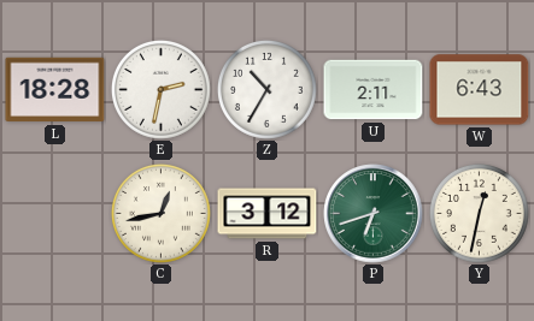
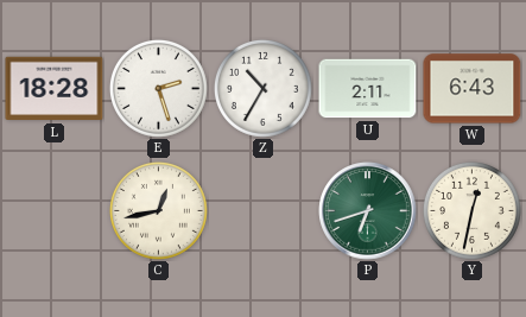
E: 2:32 -> 2:27 (158, 88)
R: 3:12 -> none (268, 214)
